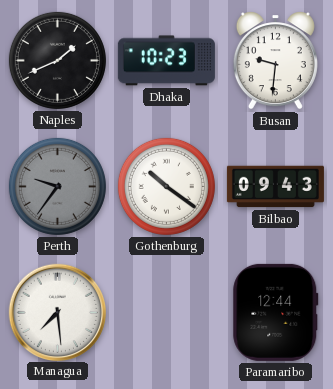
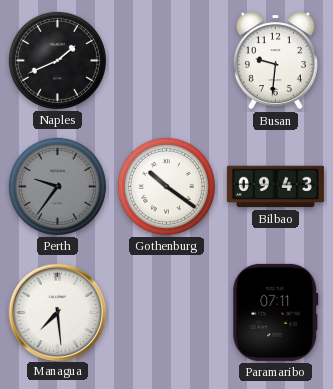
Dhaka: 10:23 -> none (166, 61)
Paramaribo: 12:44 -> 07:11 (276, 312)
